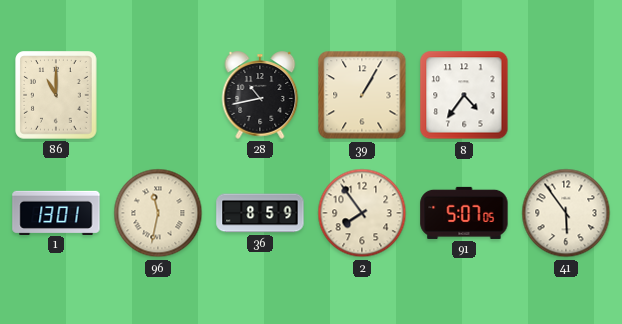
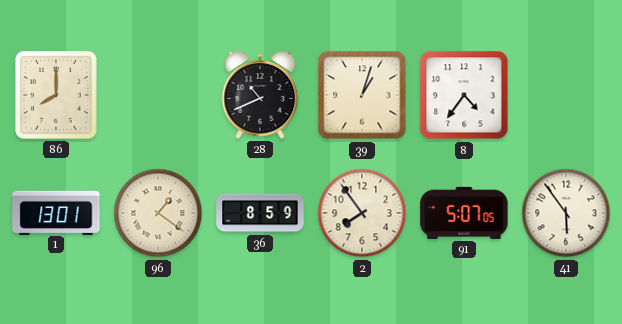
86: 11:00 -> 8:00 (56, 95)
28: 10:43 -> 10:41 (260, 95)
39: 1:05 -> 1:03 (362, 95)
96: 11:32 -> 1:21 (158, 213)
